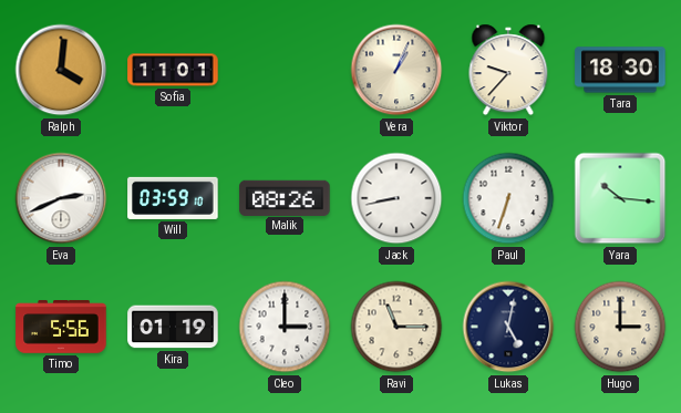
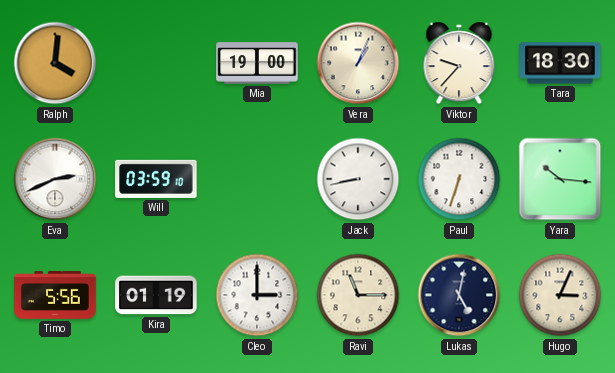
Sofia: 11:01 -> none (173, 70)
Mia: none -> 19:00 (257, 63)
Malik: 08:26 -> none (285, 197)
Hugo: 3:00 -> 3:04 (560, 295)
